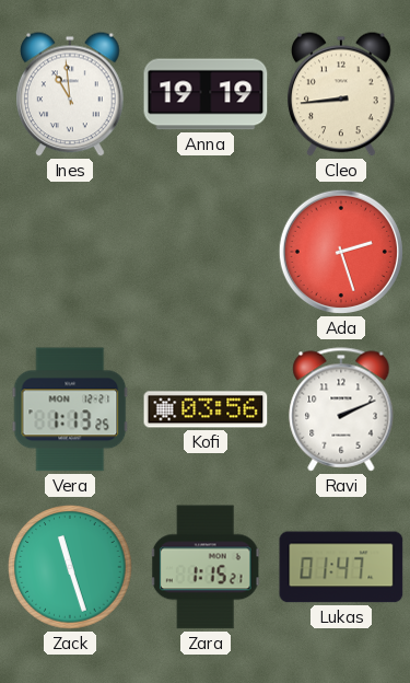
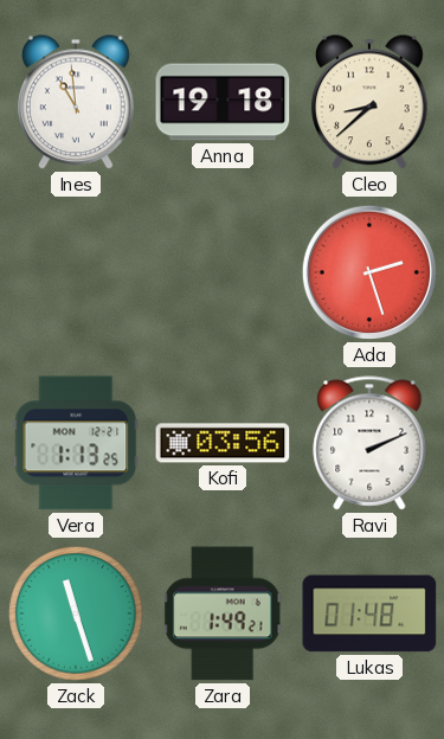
Anna: 19:19 -> 19:18 (223, 102)
Cleo: 8:44 -> 8:38 (371, 102)
Zara: 1:15 -> 1:49 (223, 613)
Lukas: 01:47 -> 01:48 (369, 613)
